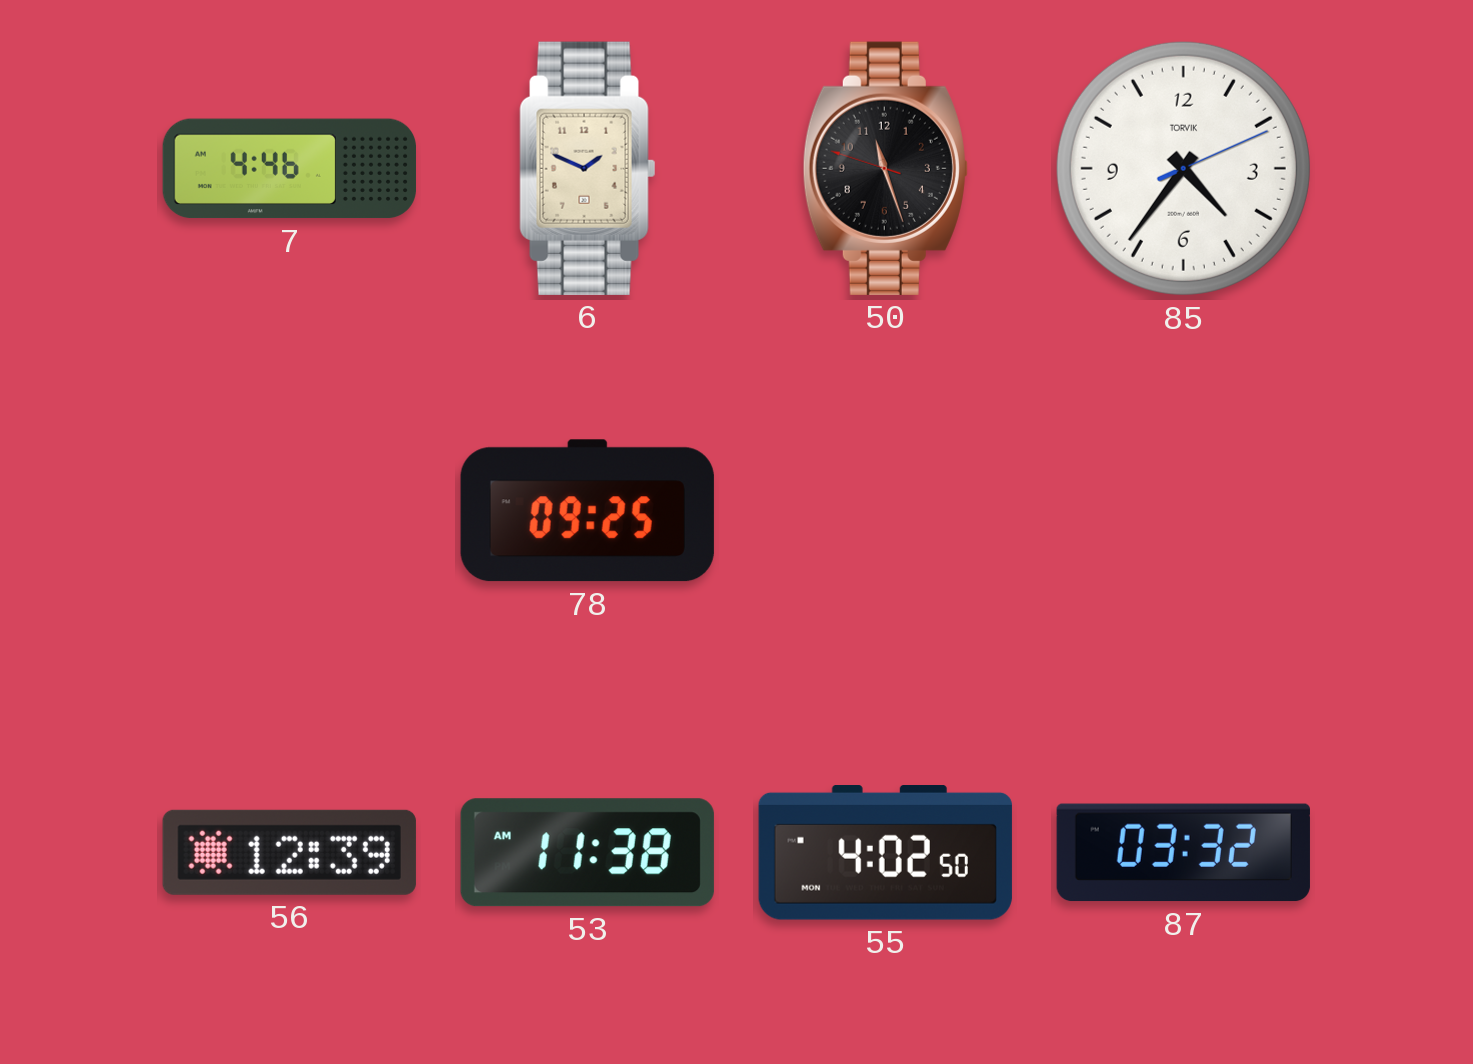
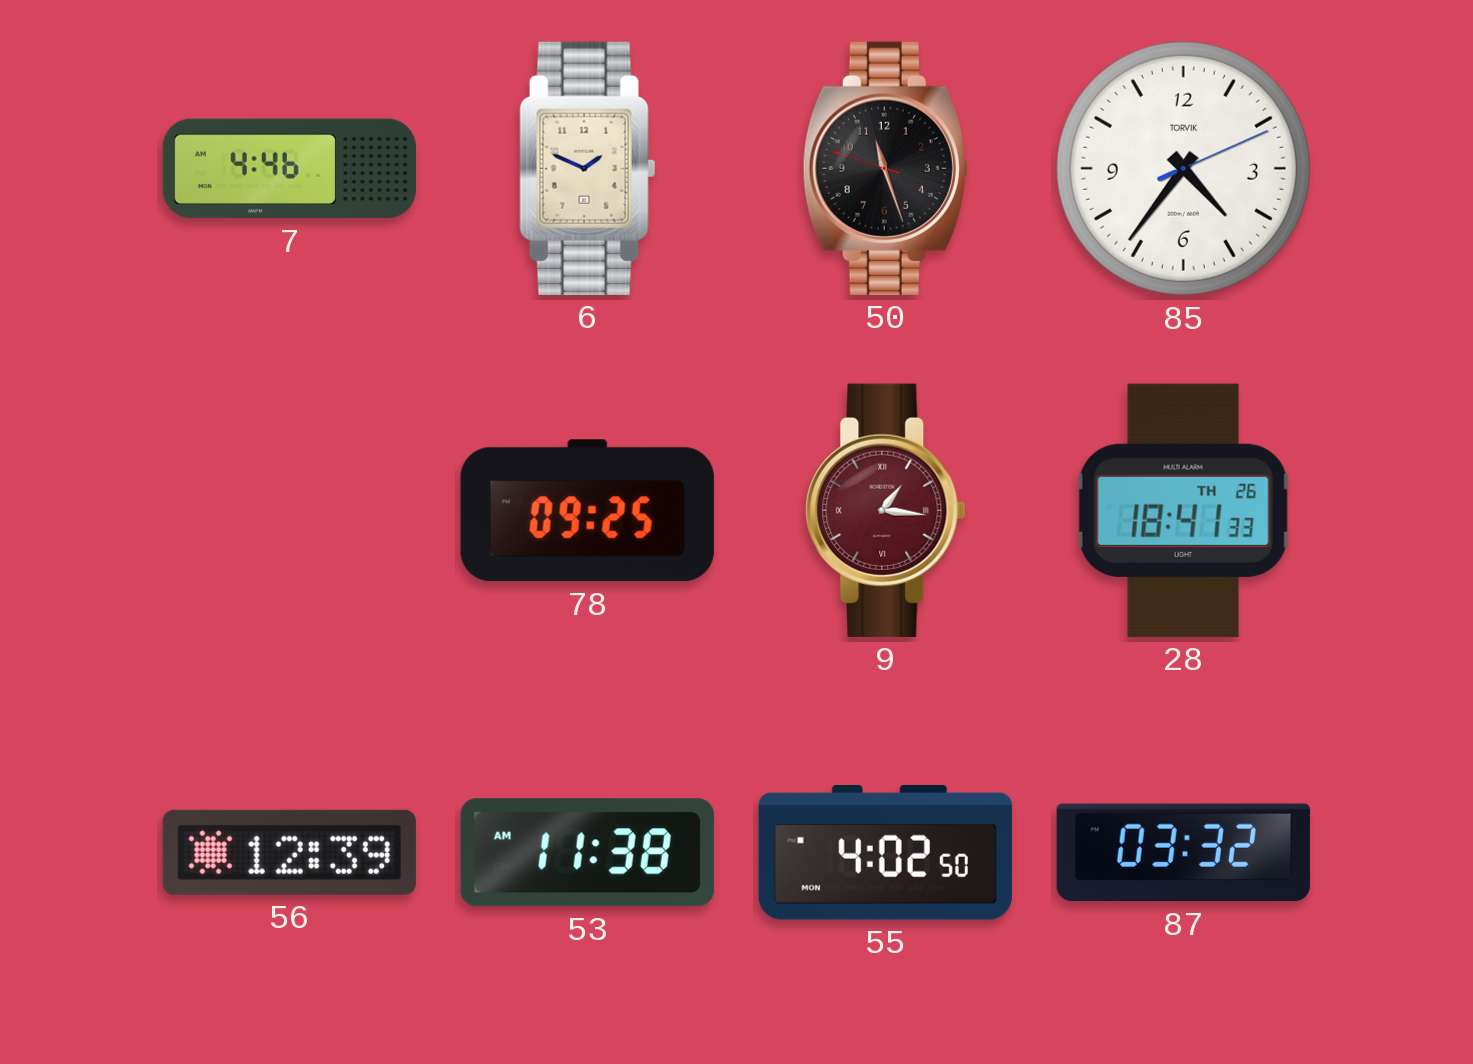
9: none -> 1:16 (886, 510)
28: none -> 18:41 (1183, 510)
